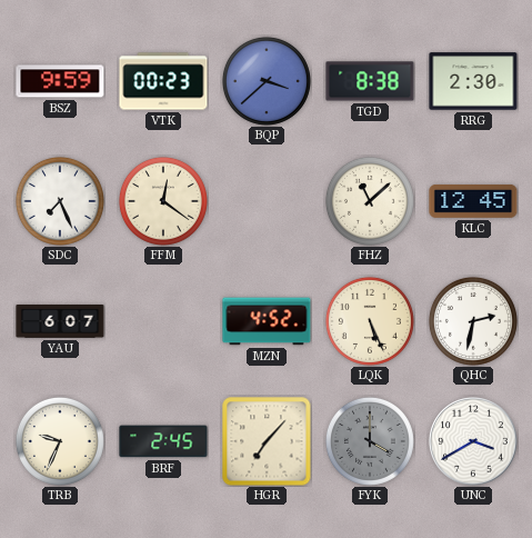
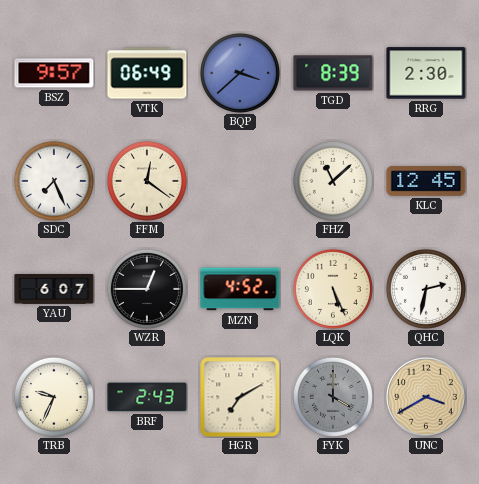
BSZ: 9:59 -> 9:57 (54, 73)
VTK: 00:23 -> 06:49 (147, 73)
TGD: 8:38 -> 8:39 (333, 73)
WZR: none -> 12:45 (147, 289)
BRF: 2:45 -> 2:43 (147, 397)
HGR: 7:07 -> 7:10 (240, 397)
UNC dial: white -> champagne (426, 397)
